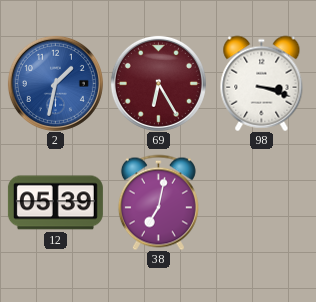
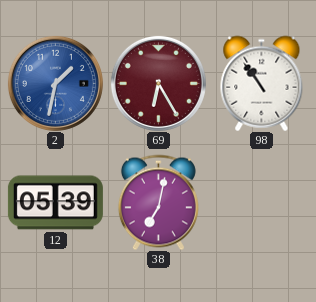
98: 3:18 -> 10:54 (262, 83)
